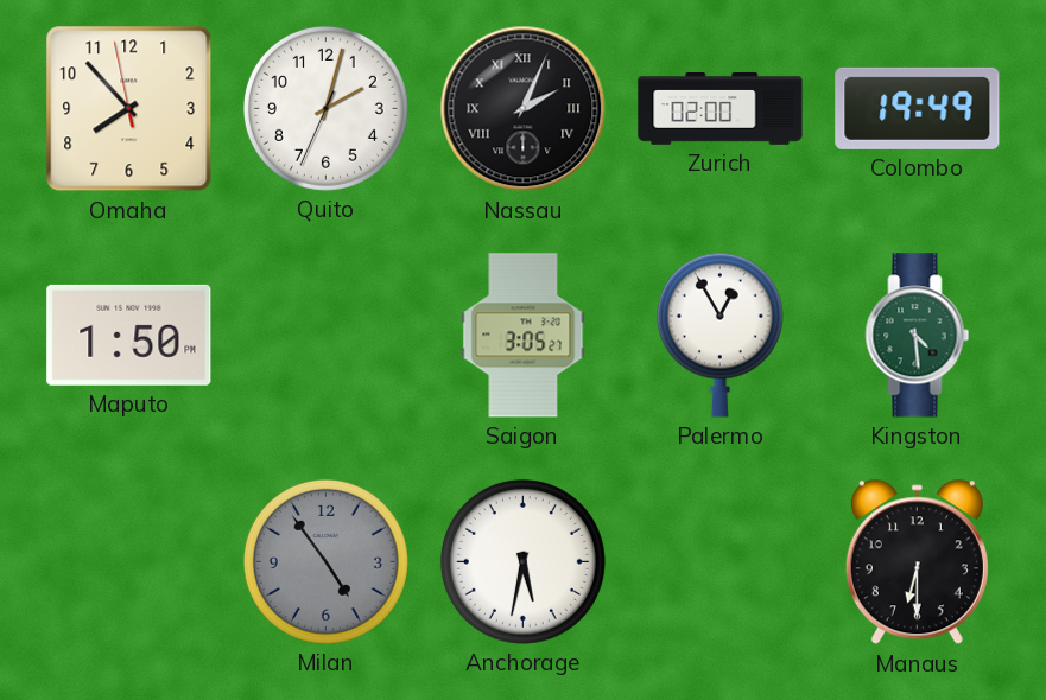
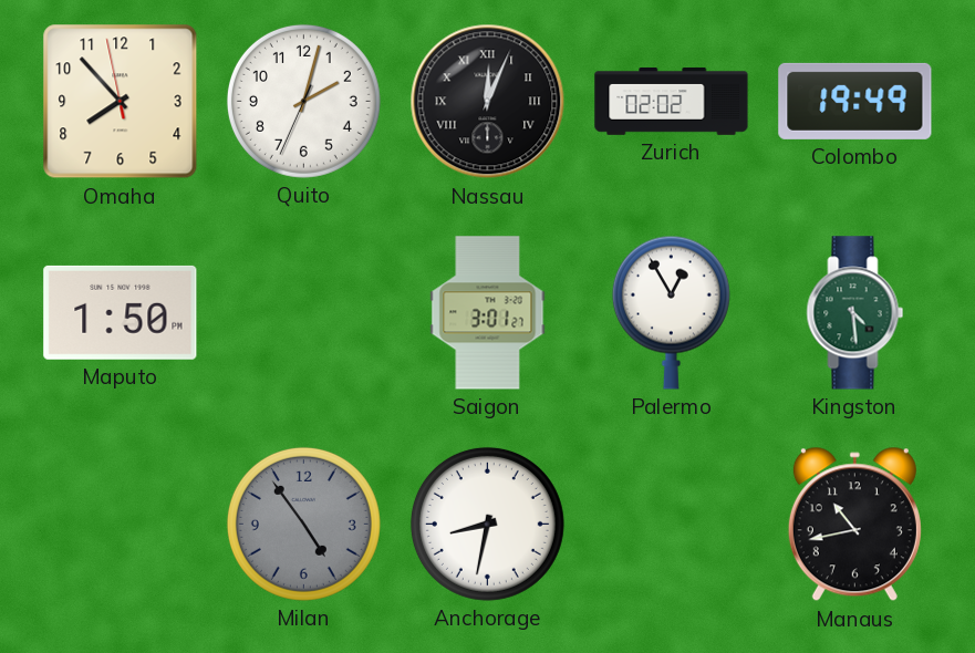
Nassau: 2:04 -> 12:04 (488, 102)
Zurich: 02:00 -> 02:02 (672, 102)
Saigon: 3:05 -> 3:01 (488, 313)
Anchorage: 5:32 -> 8:32 (487, 524)
Manaus: 6:30 -> 10:43 (854, 525)
